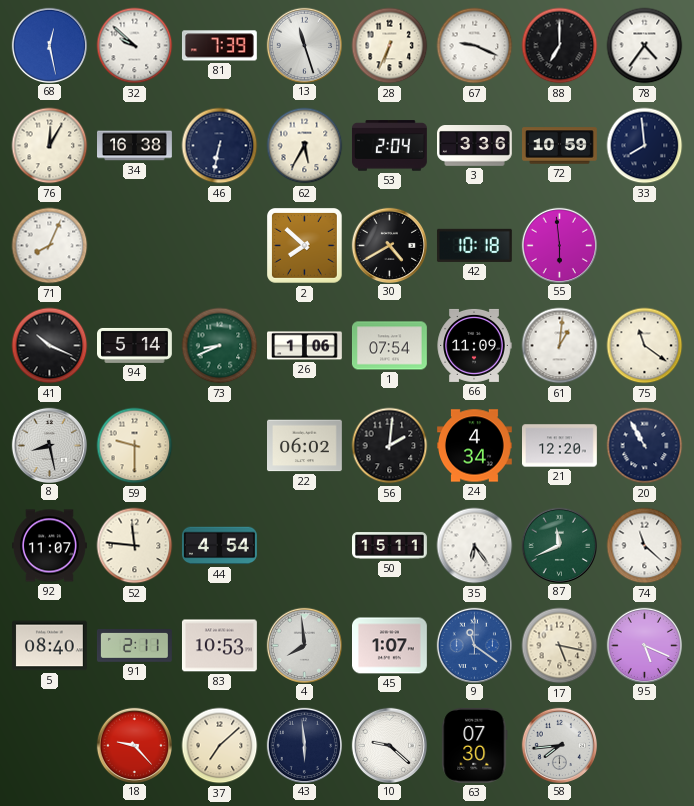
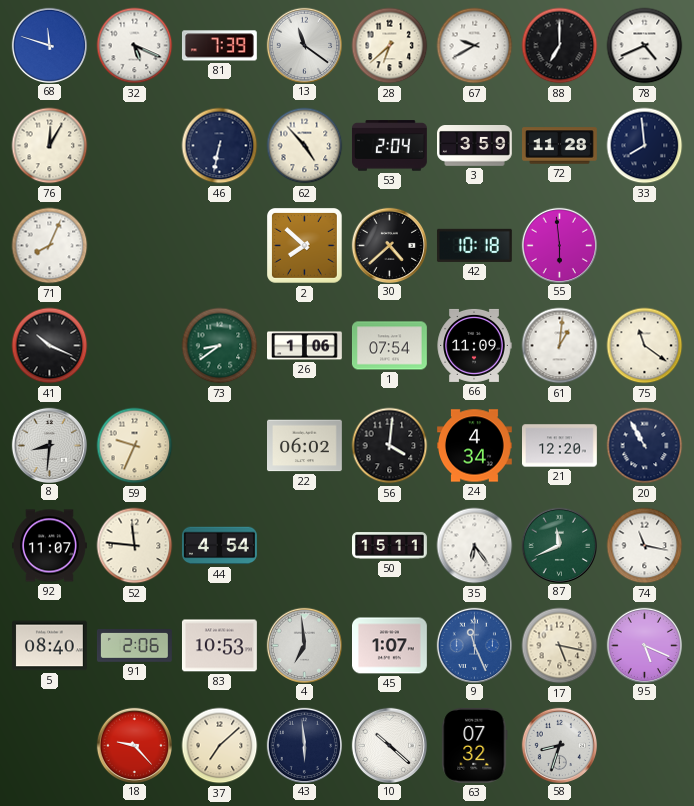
68: 12:28 -> 11:48 (49, 45)
32: 9:52 -> 5:19 (135, 46)
13: 11:27 -> 11:21 (304, 45)
28: 6:34 -> 6:38 (390, 46)
67: 9:19 -> 9:40 (475, 46)
78: 4:36 -> 4:41 (645, 46)
34: 16:38 -> none (135, 146)
62: 5:35 -> 4:53 (305, 146)
3: 3:36 -> 3:59 (475, 146)
72: 10:59 -> 11:28 (560, 146)
30: 4:40 -> 4:38 (389, 245)
94: 5:14 -> none (135, 346)
73: 8:41 -> 8:39 (220, 346)
8: 8:28 -> 8:31 (49, 445)
59: 9:30 -> 9:34 (135, 446)
56: 2:01 -> 4:01 (390, 446)
74: 11:22 -> 11:17 (645, 546)
91: 2:11 -> 2:06 (134, 646)
4: 7:59 -> 6:59 (304, 645)
9: 11:21 -> 11:26 (474, 645)
10: 9:22 -> 10:22 (389, 745)
63: 07:30 -> 07:32 (475, 745)
58: 7:44 -> 8:33 (559, 745)
